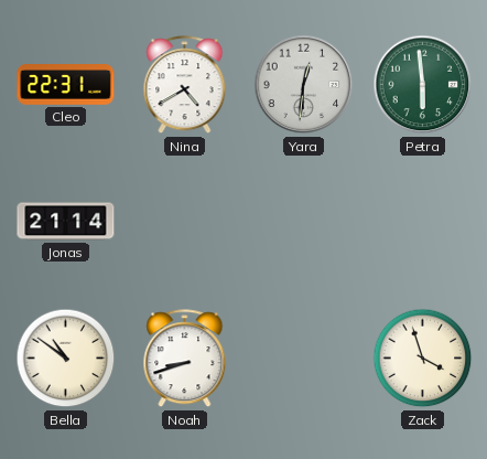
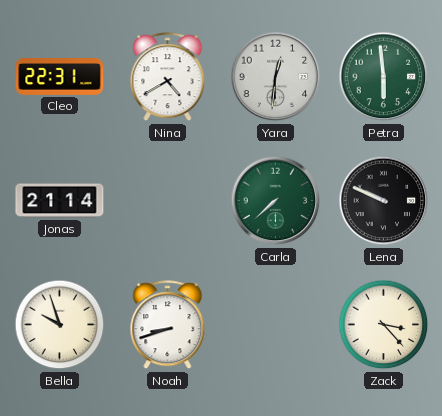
Carla: none -> 7:38 (276, 201)
Lena: none -> 9:49 (384, 201)
Bella: 10:51 -> 9:57 (60, 325)
Zack: 3:57 -> 3:23 (384, 325)
